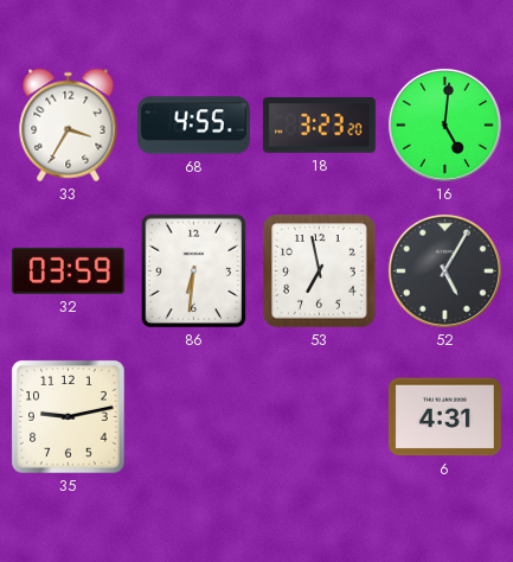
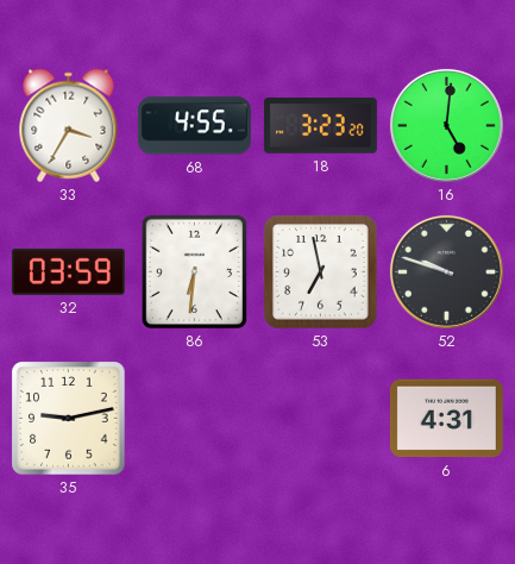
52: 5:05 -> 9:48 (446, 271)
